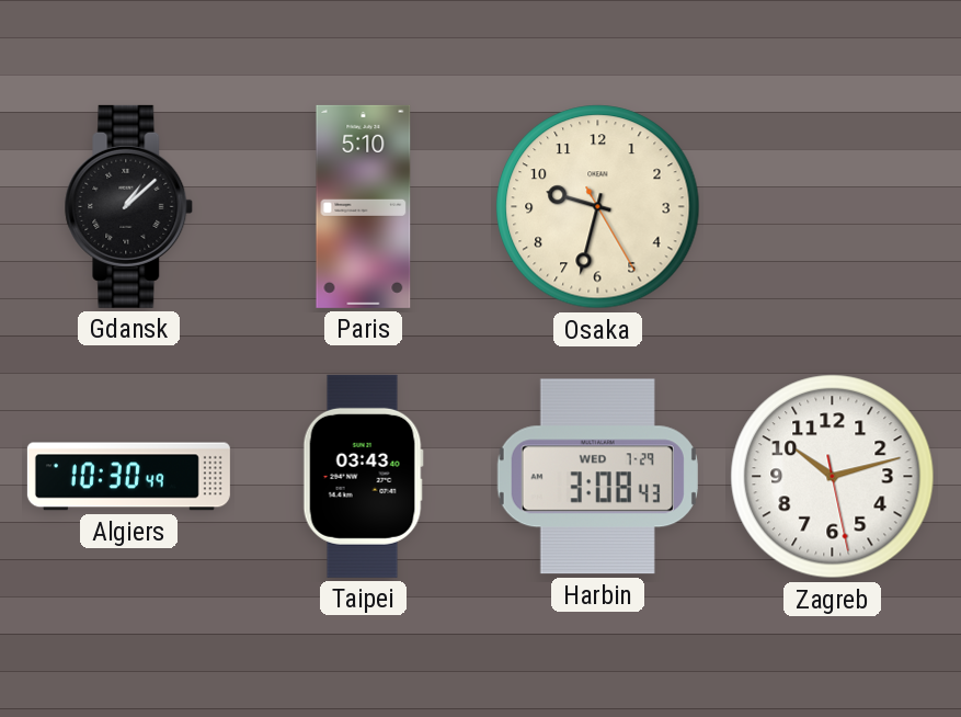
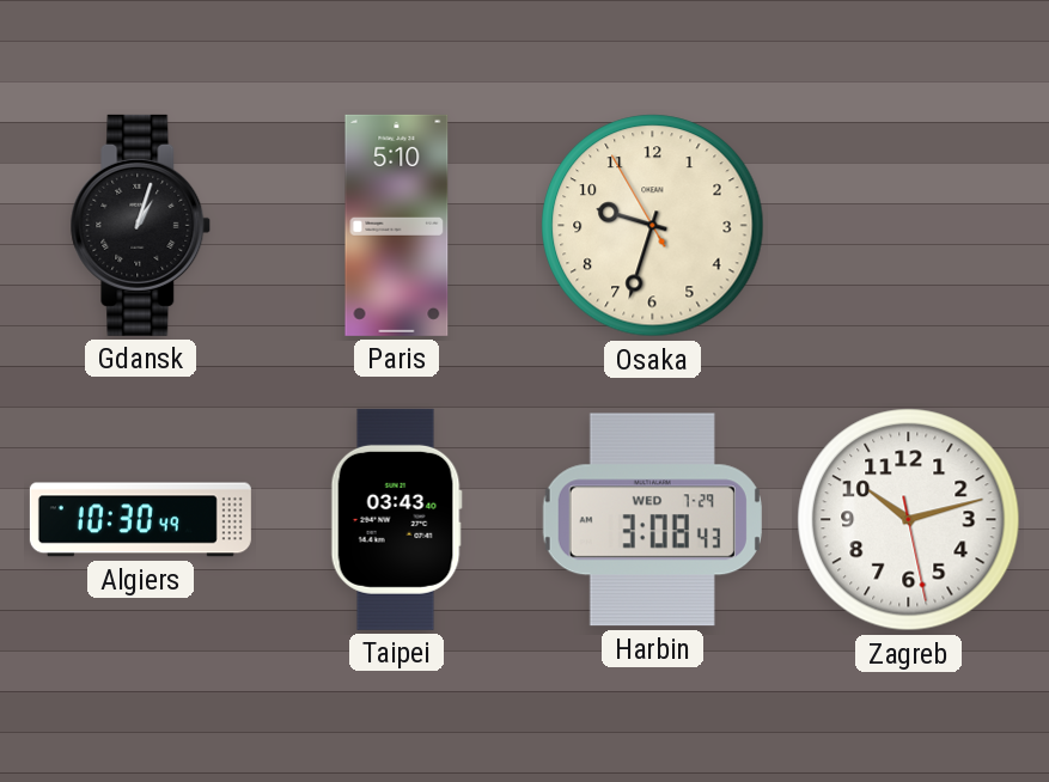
Gdansk: 1:08 -> 1:03 (141, 225)
Osaka: 9:32:25 -> 9:32:55 (653, 226)
